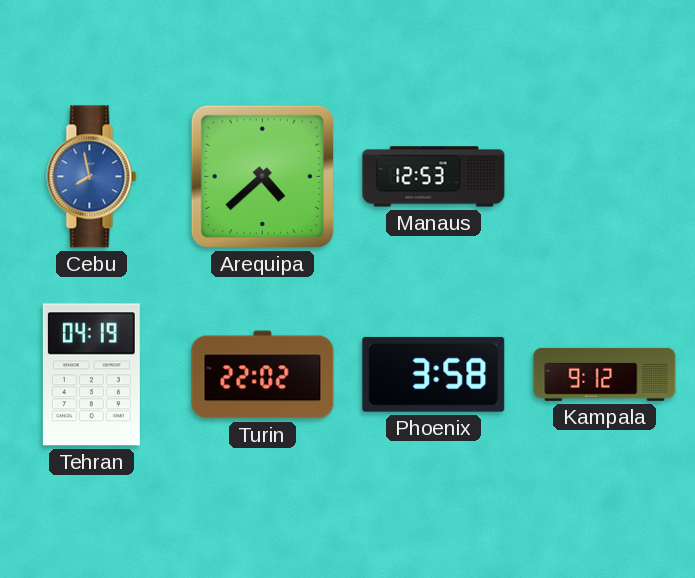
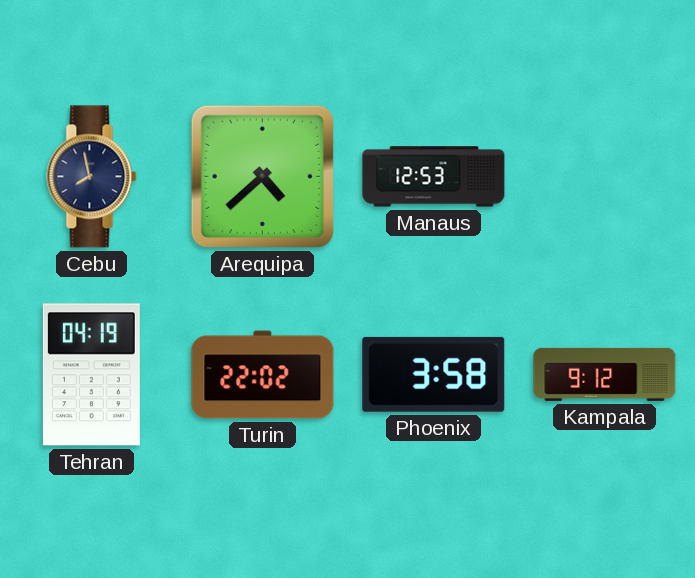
Cebu dial: blue -> navy (92, 177)
